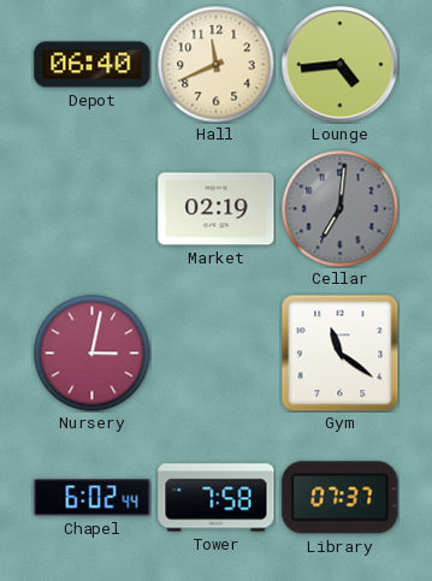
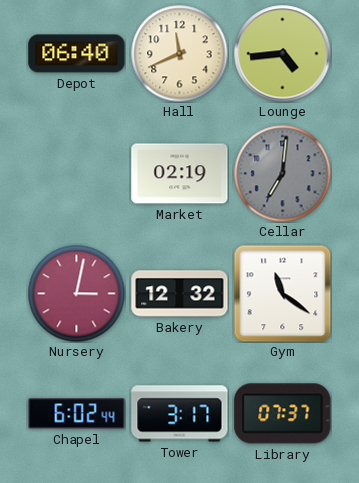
Bakery: none -> 12:32 (180, 294)
Tower: 7:58 -> 3:17 (180, 414)
